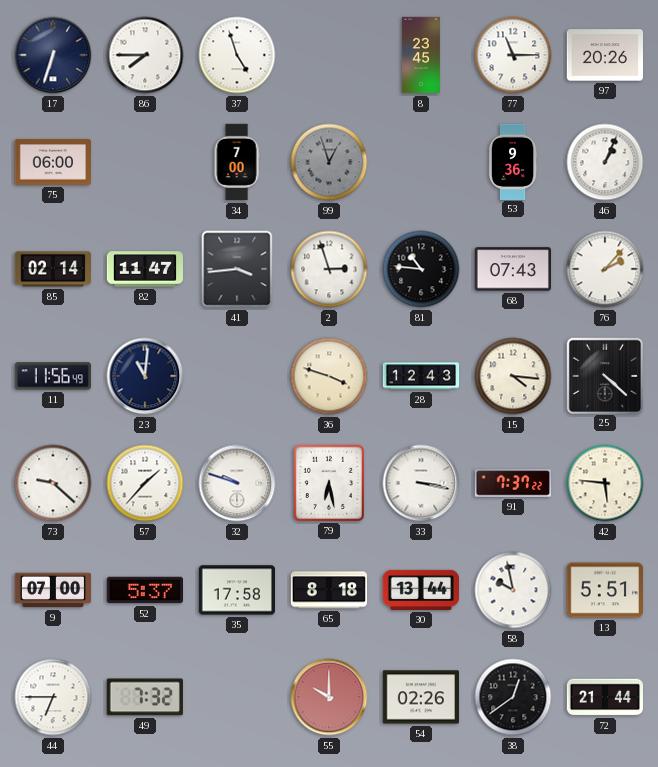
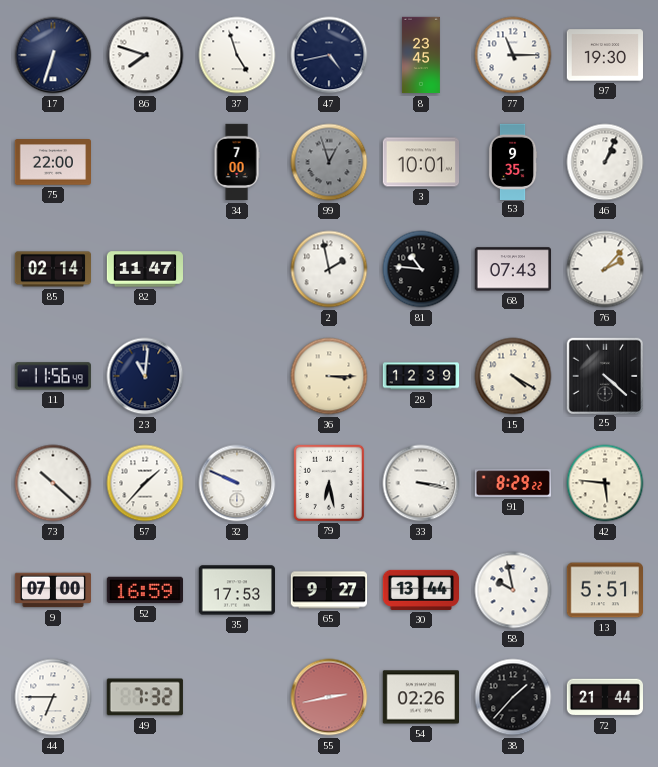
86: 7:45 -> 7:48 (145, 55)
47: none -> 4:43 (329, 55)
97: 20:26 -> 19:30 (604, 55)
75: 06:00 -> 22:00 (52, 162)
3: none -> 10:01 (420, 162)
53: 9:36 -> 9:35 (513, 161)
41: 3:44 -> none (237, 269)
2: 2:57 -> 1:58 (329, 269)
36: 3:48 -> 3:15 (329, 376)
28: 12:43 -> 12:39 (421, 376)
15: 4:16 -> 4:20 (513, 376)
73: 9:22 -> 10:22 (53, 483)
32: 9:48 -> 9:49 (237, 483)
91: 7:37 -> 8:29 (512, 483)
52: 5:37 -> 16:59 (144, 590)
35: 17:58 -> 17:53 (236, 590)
65: 8:18 -> 9:27 (328, 590)
55: 10:00 -> 2:43 (329, 697)
38: 12:39 -> 1:37 (513, 697)
